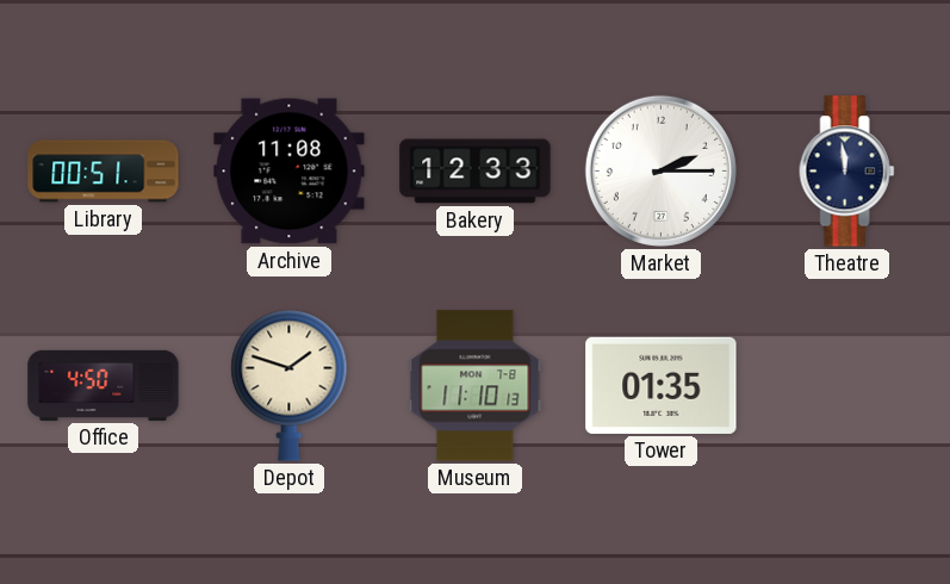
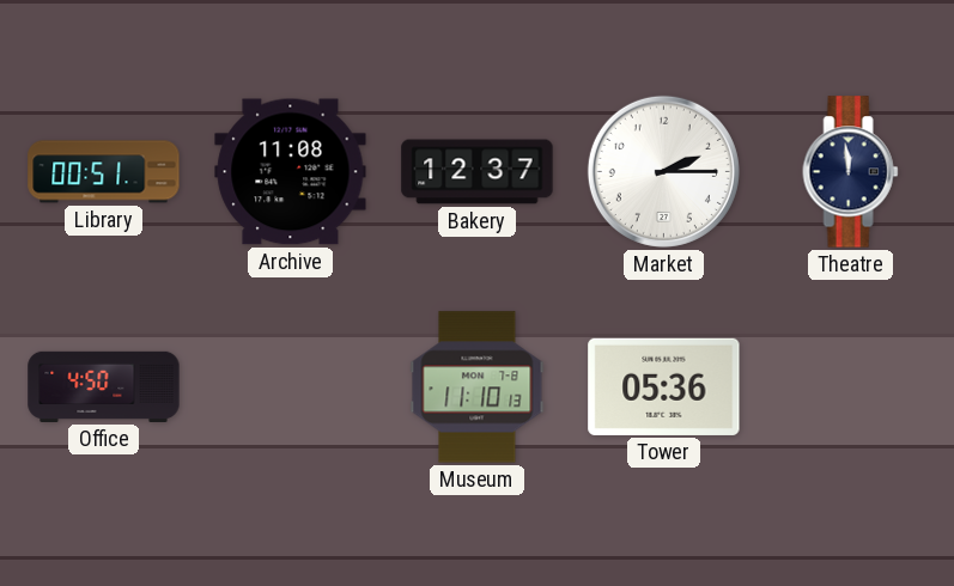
Bakery: 12:33 -> 12:37 (478, 172)
Depot: 1:48 -> none (290, 385)
Tower: 01:35 -> 05:36 (664, 386)
